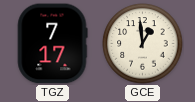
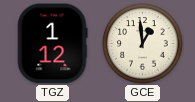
TGZ: 7:17 -> 1:12 (52, 44)
